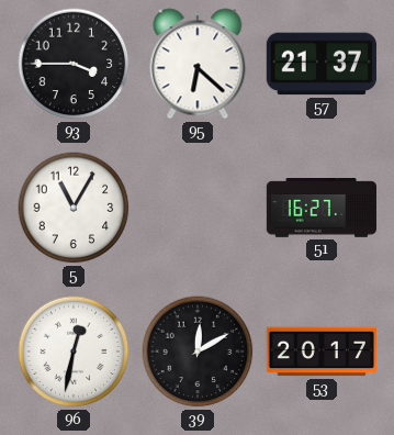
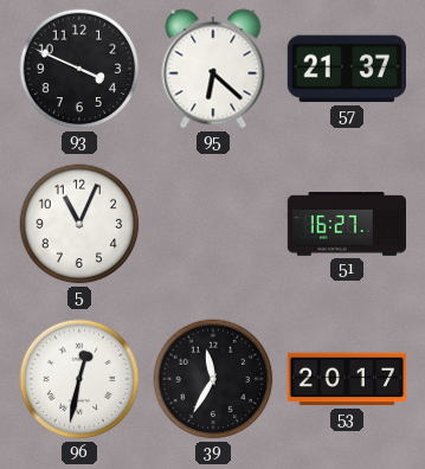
93: 3:45 -> 3:49 (79, 69)
5: 11:05 -> 11:04 (79, 224)
39: 12:10 -> 11:35 (213, 379)
